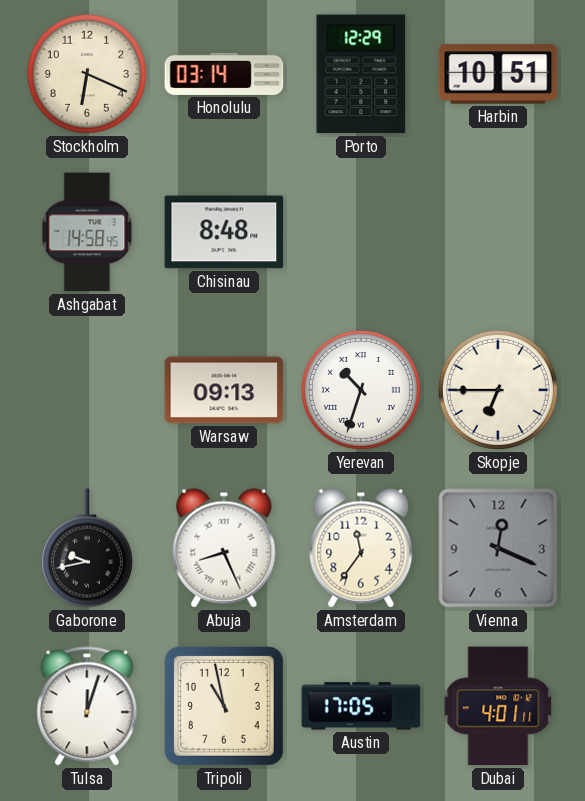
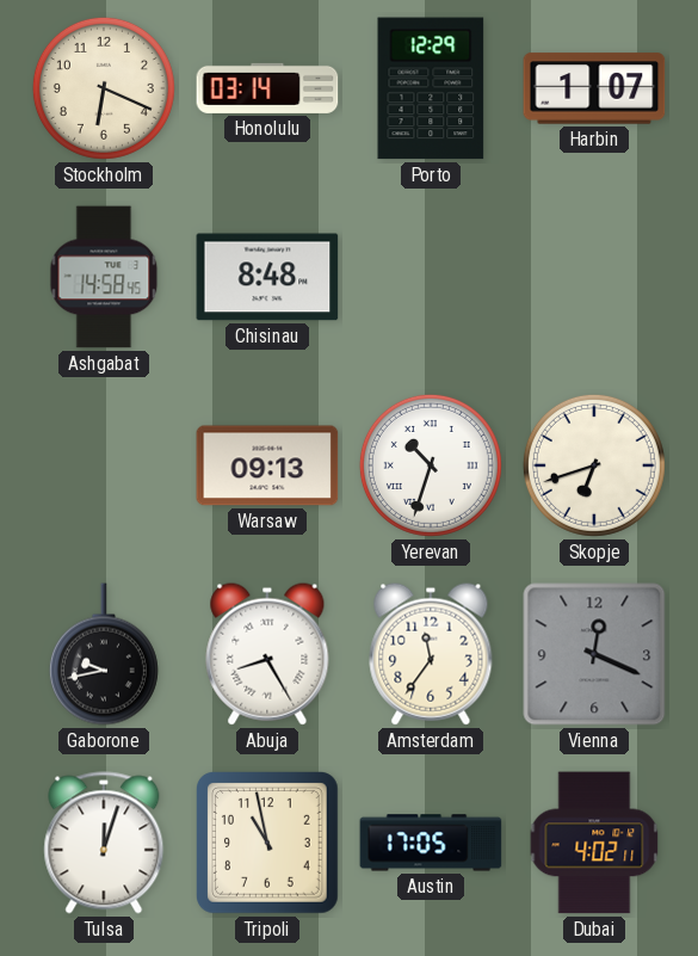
Harbin: 10:51 -> 1:07 (594, 88)
Skopje: 6:45 -> 6:42 (594, 465)
Abuja: 8:26 -> 8:25 (267, 654)
Dubai: 4:01 -> 4:02 (594, 843)
